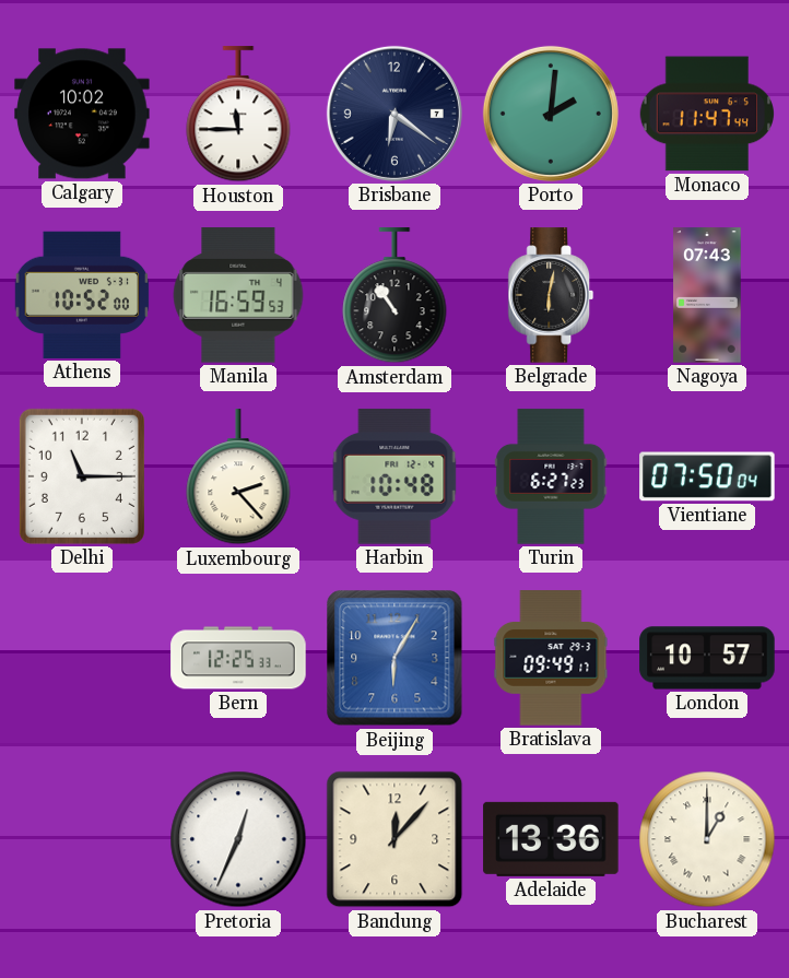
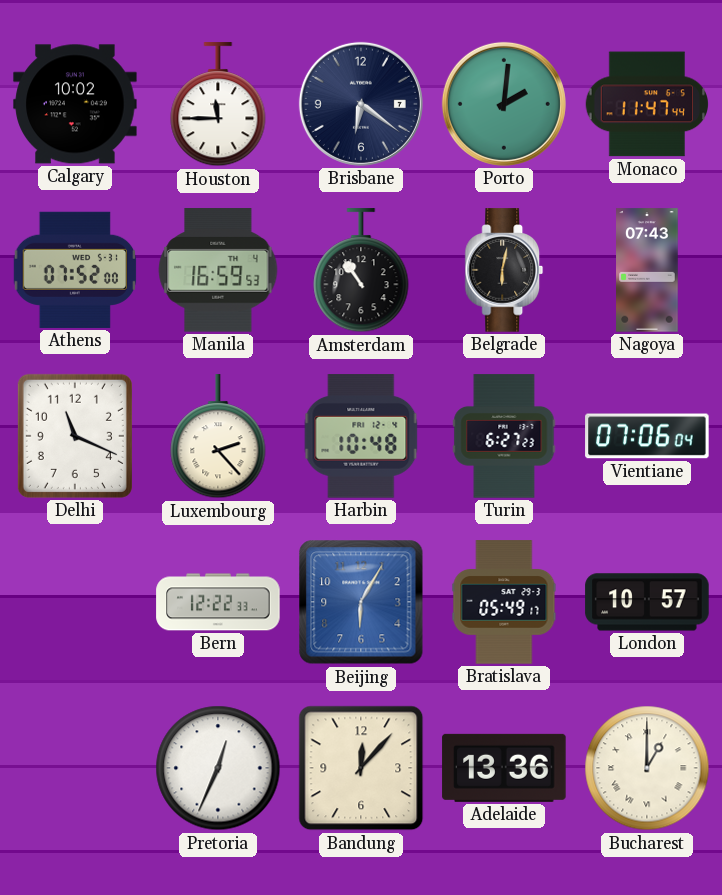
Athens: 10:52 -> 07:52 (75, 270)
Delhi: 11:15 -> 11:19 (75, 436)
Vientiane: 07:50 -> 07:06 (647, 436)
Bern: 12:25 -> 12:22 (218, 602)
Bratislava: 09:49 -> 05:49 (504, 602)
